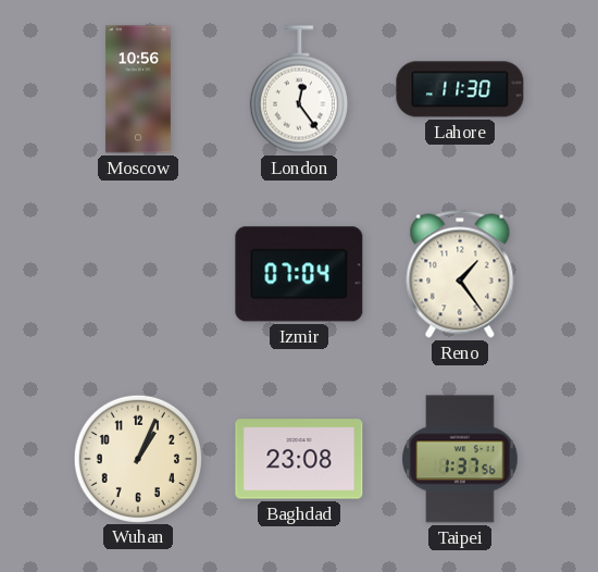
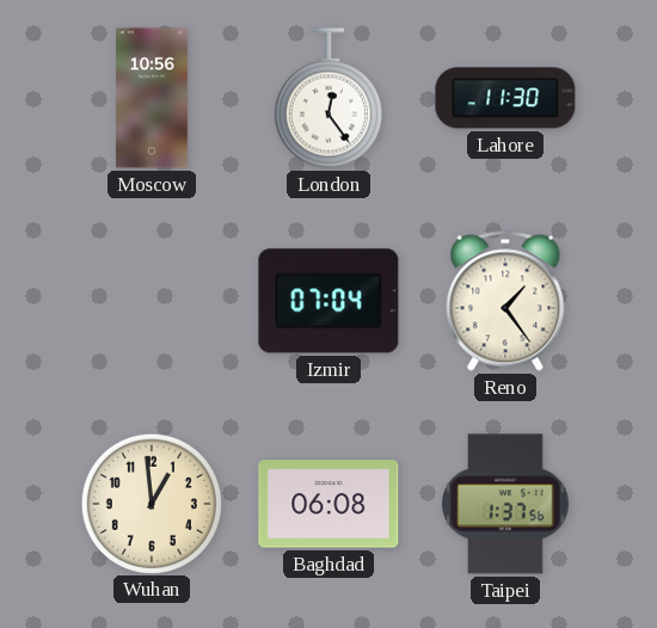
Wuhan: 1:04 -> 12:59 (151, 503)
Baghdad: 23:08 -> 06:08 (328, 504)
